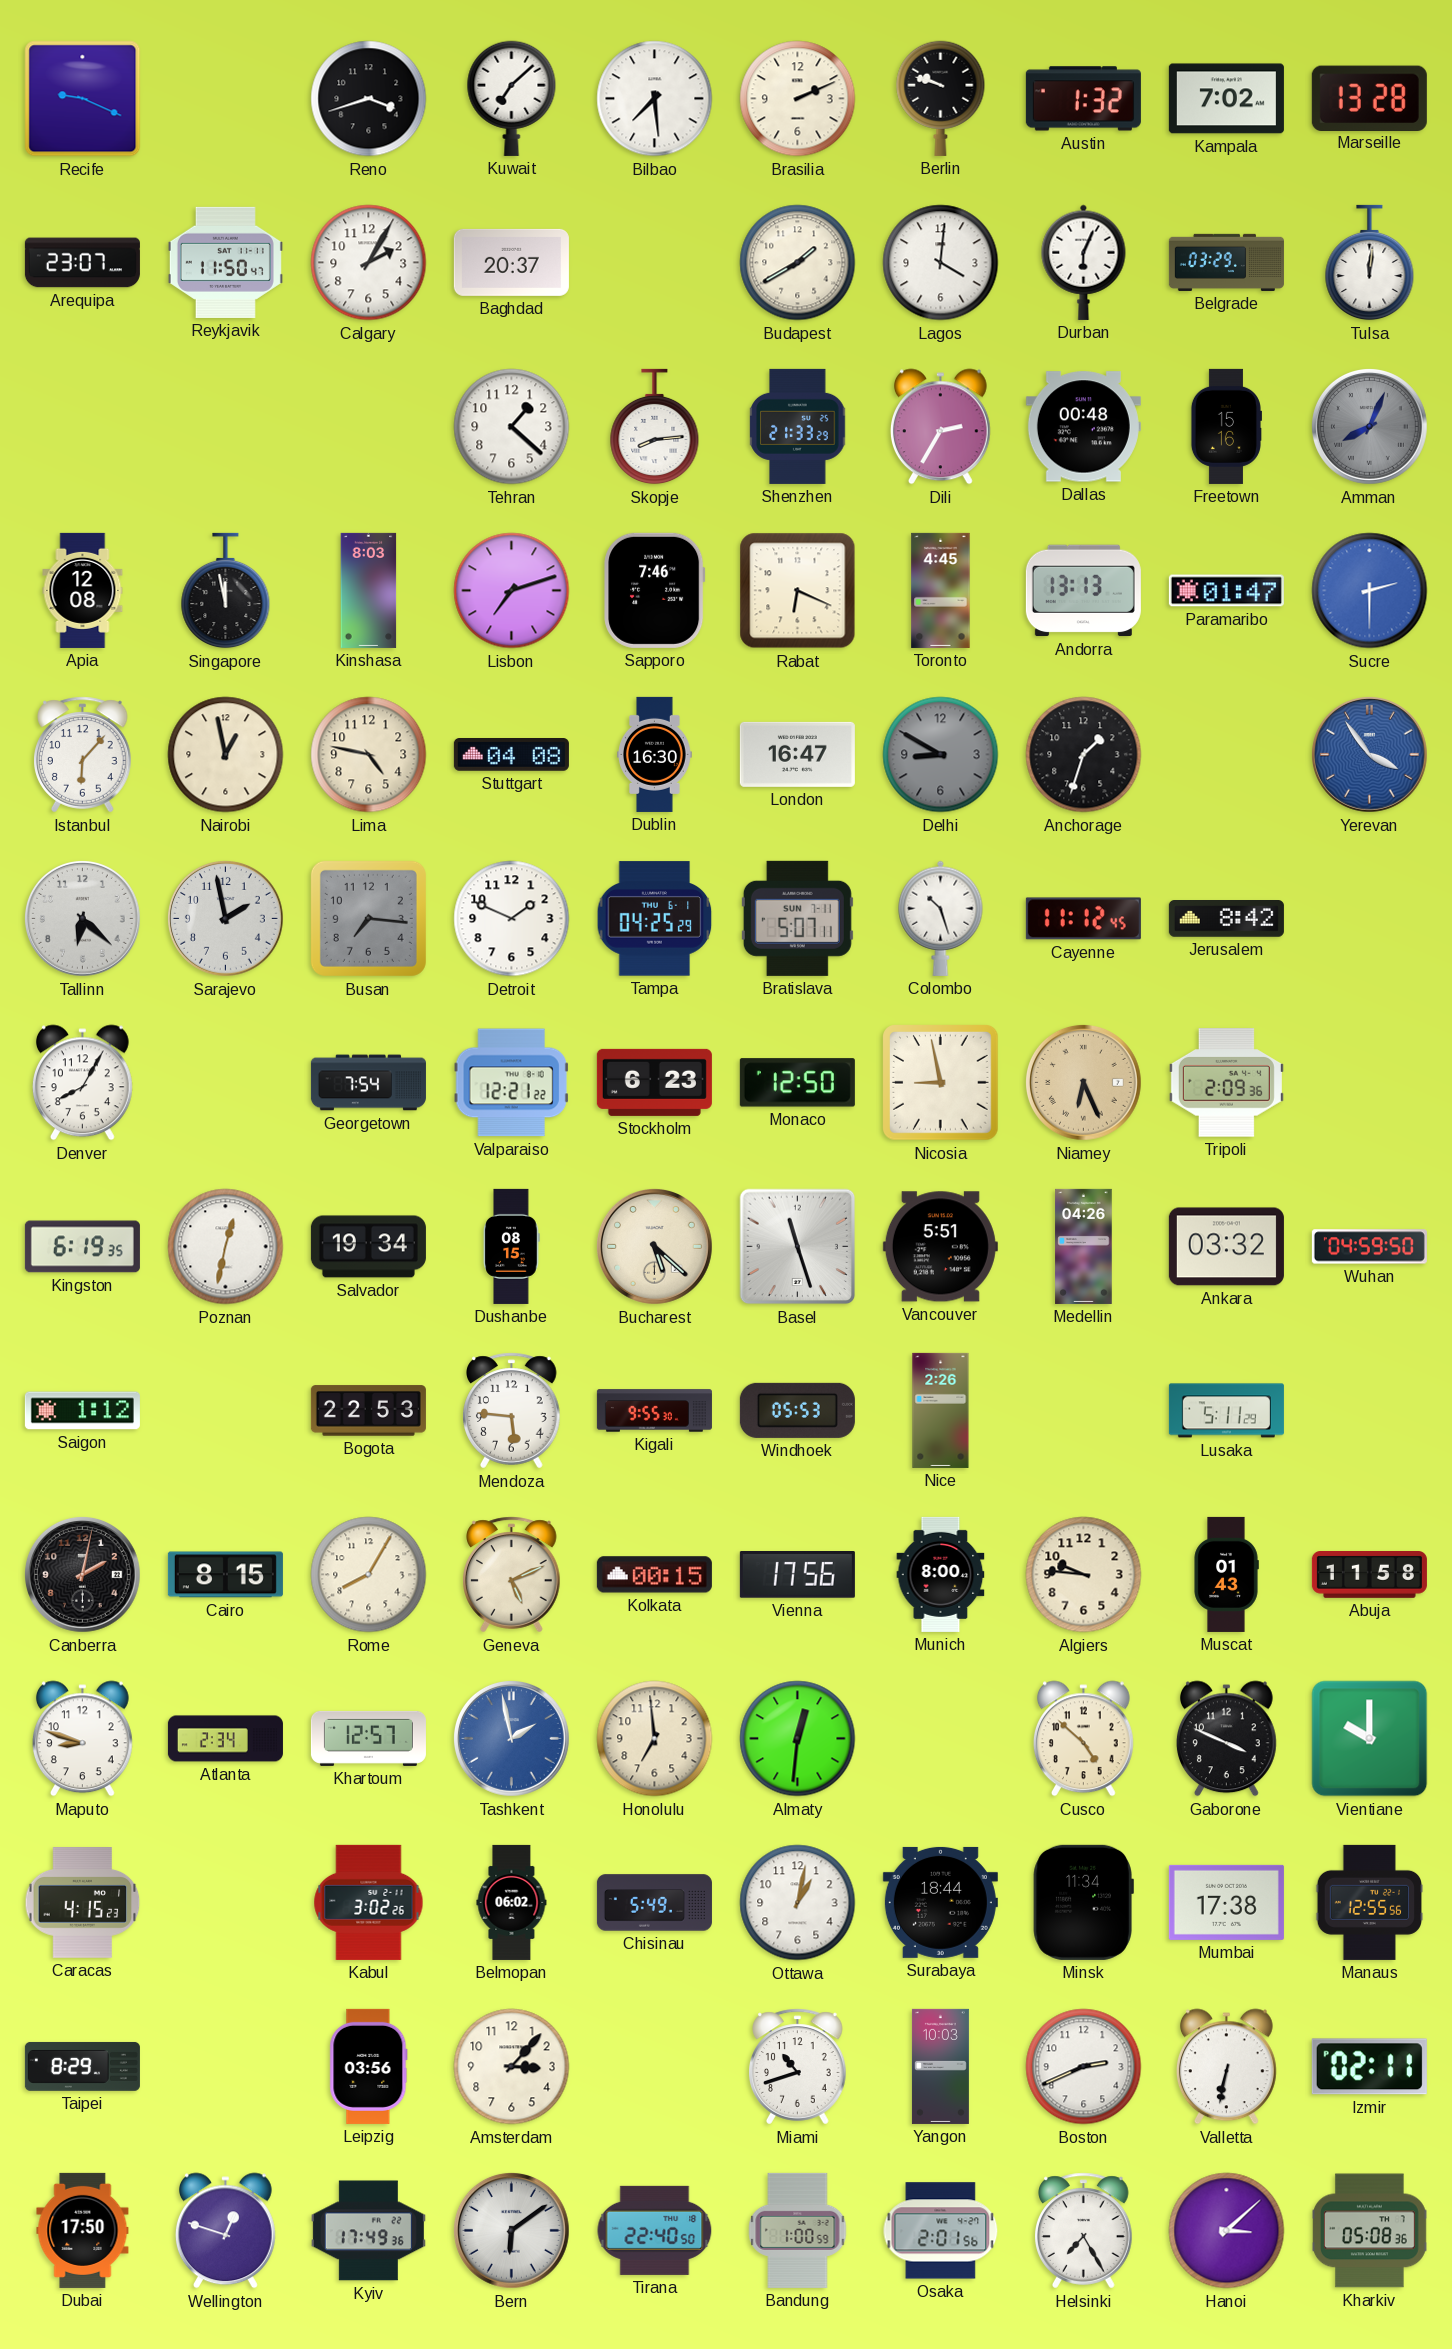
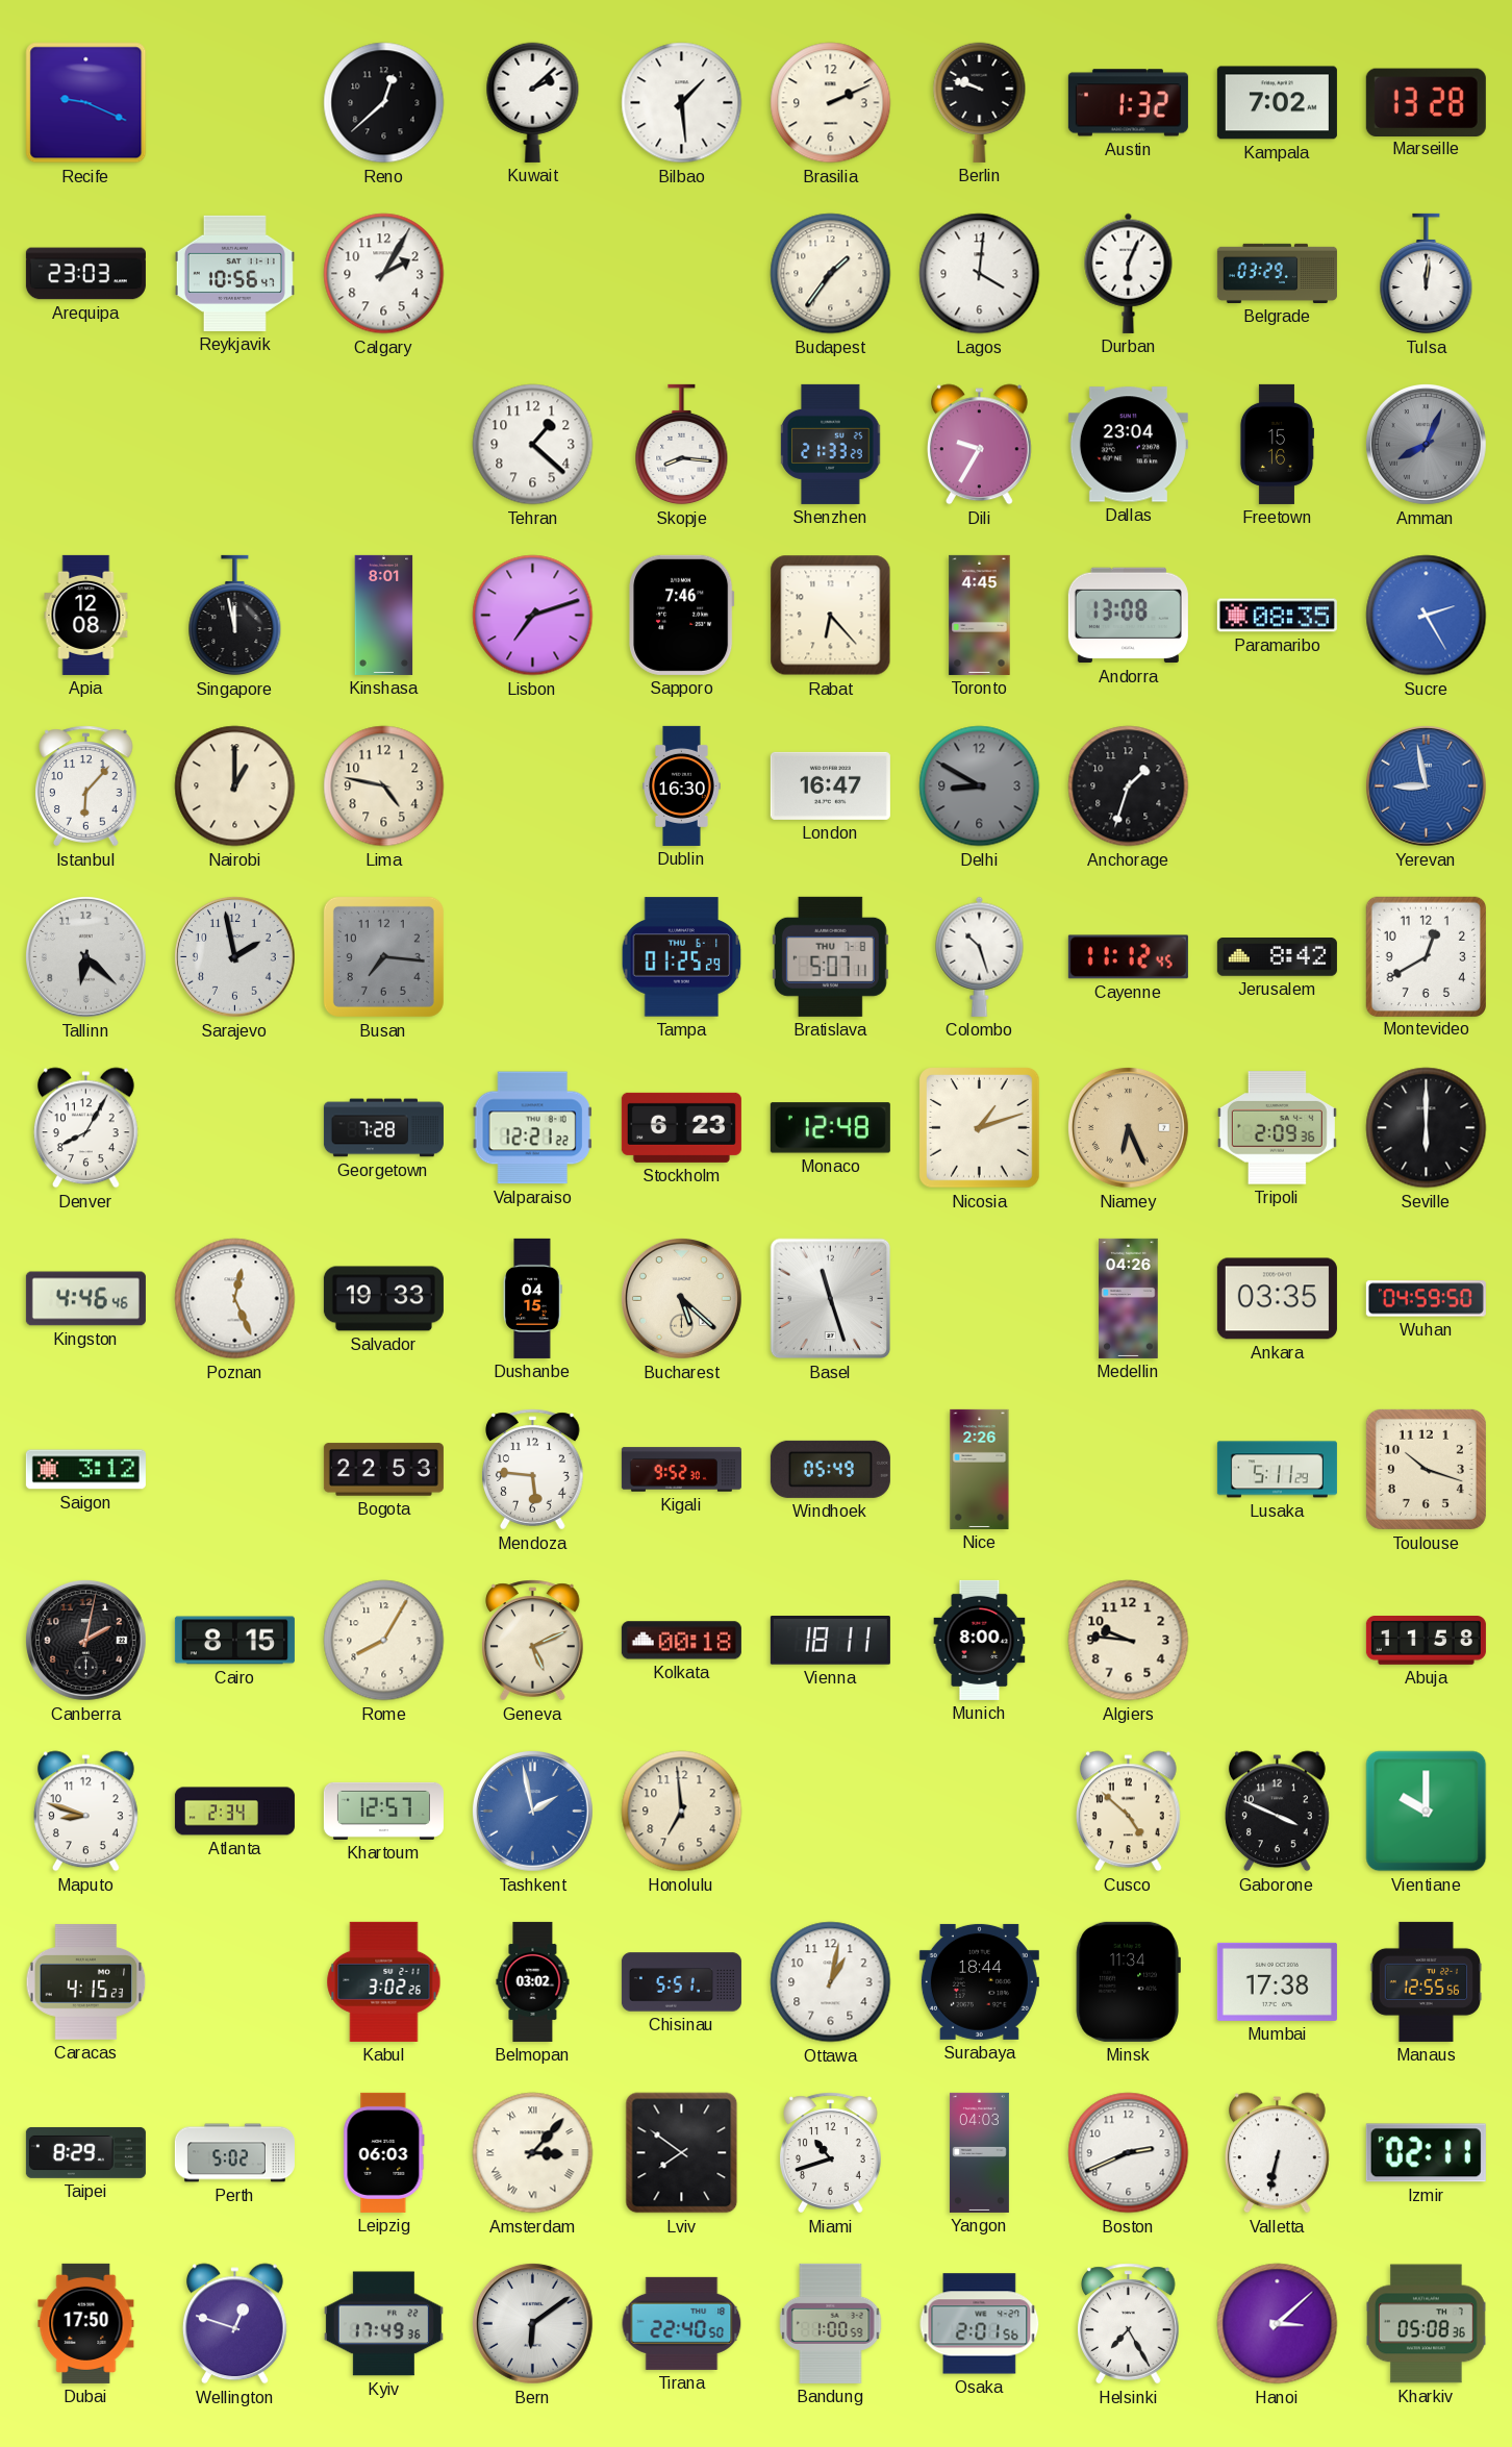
Reno: 3:42 -> 12:38 (384, 103)
Kuwait: 7:08 -> 2:08 (533, 102)
Bilbao: 7:29 -> 1:29 (682, 103)
Arequipa: 23:07 -> 23:03 (85, 274)
Reykjavik: 11:50 -> 10:56 (234, 273)
Baghdad: 20:37 -> none (511, 262)
Budapest: 1:40 -> 1:36 (831, 274)
Skopje: 8:14 -> 8:16 (682, 445)
Dili: 2:35 -> 9:35 (979, 445)
Dallas: 00:48 -> 23:04 (1128, 445)
Kinshasa: 8:03 -> 8:01 (384, 615)
Rabat: 6:19 -> 6:23 (831, 616)
Andorra: 13:13 -> 13:08 (1128, 616)
Paramaribo: 01:47 -> 08:35 (1277, 616)
Sucre: 2:30 -> 2:25 (1427, 616)
Nairobi: 12:58 -> 1:00 (235, 786)
Stuttgart: 04:08 -> none (511, 755)
Yerevan: 3:54 -> 8:58 (1426, 785)
Detroit: 1:49 -> none (512, 919)
Tampa: 04:25 -> 01:25 (682, 957)
Bratislava date: SUN 7-11 -> THU 7-8 (830, 956)
Montevideo: none -> 12:40 (1426, 956)
Georgetown: 7:54 -> 7:28 (383, 1128)
Monaco: 12:50 -> 12:48 (830, 1128)
Nicosia: 8:58 -> 1:12 (980, 1128)
Seville: none -> 6:00 (1427, 1128)
Kingston: 6:19 -> 4:46 (85, 1299)
Poznan: 12:32 -> 12:26 (235, 1299)
Salvador: 19:34 -> 19:33 (383, 1299)
Dushanbe: 08:15 -> 04:15 (532, 1298)
Vancouver: 5:51 -> none (940, 1247)
Ankara: 03:32 -> 03:35 (1277, 1299)
Saigon: 1:12 -> 3:12 (85, 1470)
Kigali: 9:55 -> 9:52 (681, 1470)
Windhoek: 05:53 -> 05:49 (830, 1469)
Toulouse: none -> 10:18 (1426, 1469)
Kolkata: 00:15 -> 00:18 (681, 1641)
Vienna: 17:56 -> 18:11 (830, 1641)
Muscat: 01:43 -> none (1226, 1574)
Almaty: 12:31 -> none (798, 1739)
Belmopan: 06:02 -> 03:02 (533, 1981)
Chisinau: 5:49 -> 5:51 (681, 1982)
Perth: none -> 5:02 (234, 2153)
Leipzig: 03:56 -> 06:03 (384, 2152)
Amsterdam numerals: Arabic -> Roman (533, 2153)
Lviv: none -> 7:51 (682, 2153)
Yangon: 10:03 -> 04:03 (979, 2152)
